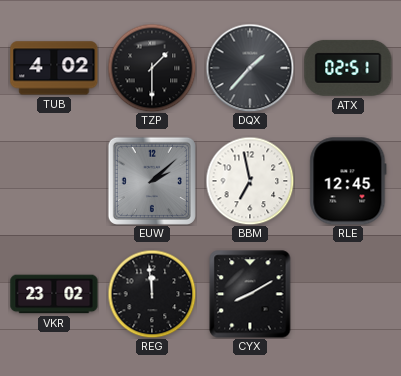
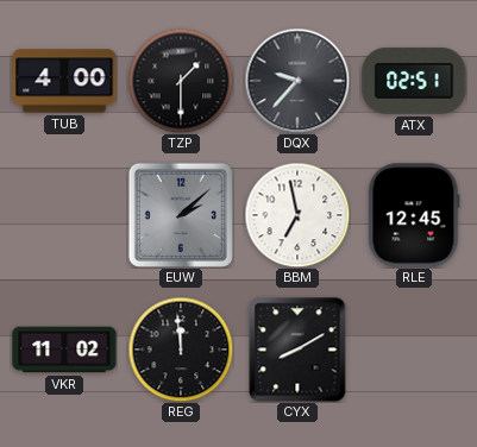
TUB: 4:02 -> 4:00 (64, 81)
DQX: 1:37 -> 9:37 (297, 81)
VKR: 23:02 -> 11:02 (64, 350)
